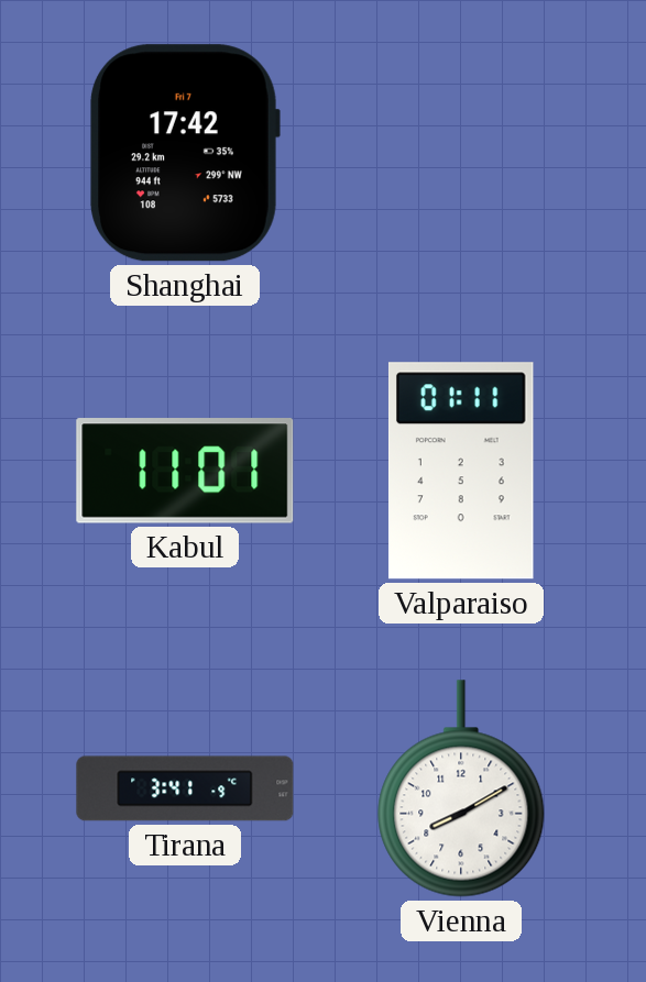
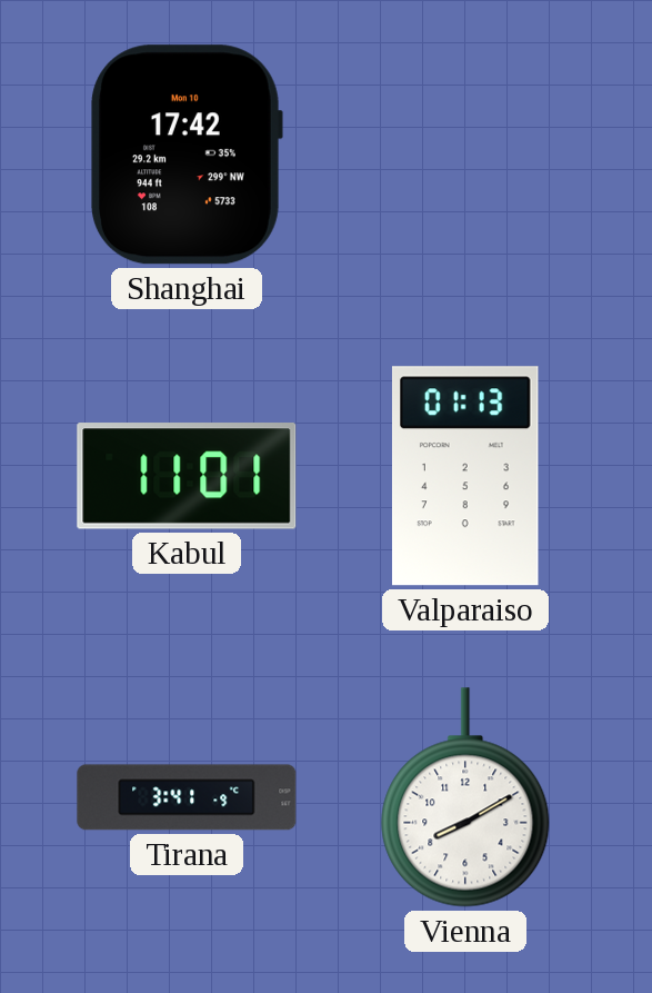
Shanghai date: Fri 7 -> Mon 10 (187, 155)
Valparaiso: 01:11 -> 01:13 (465, 476)
